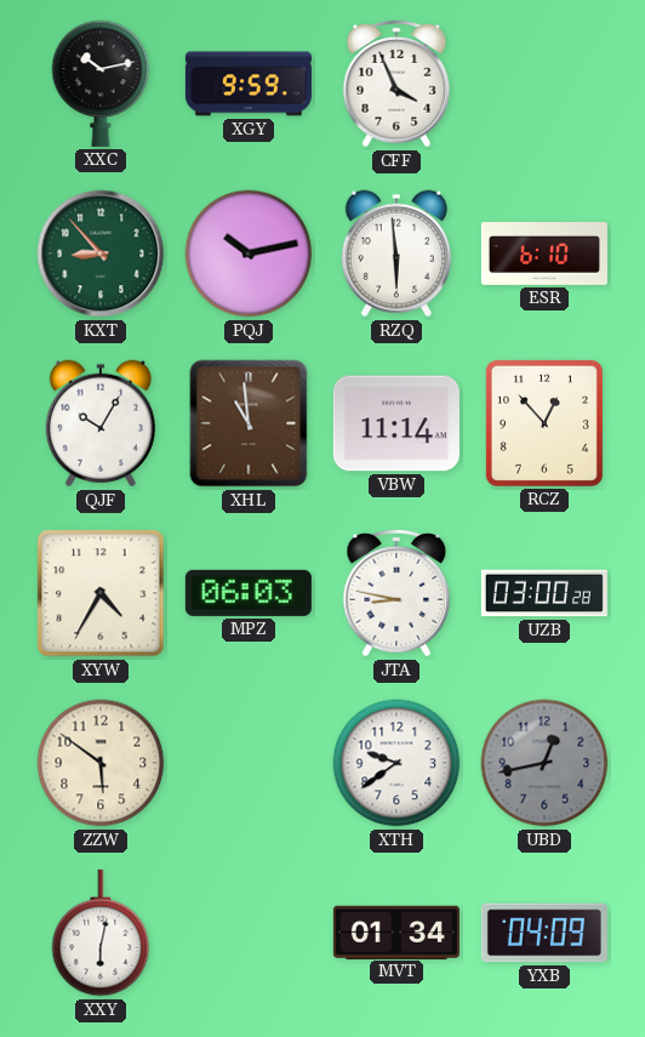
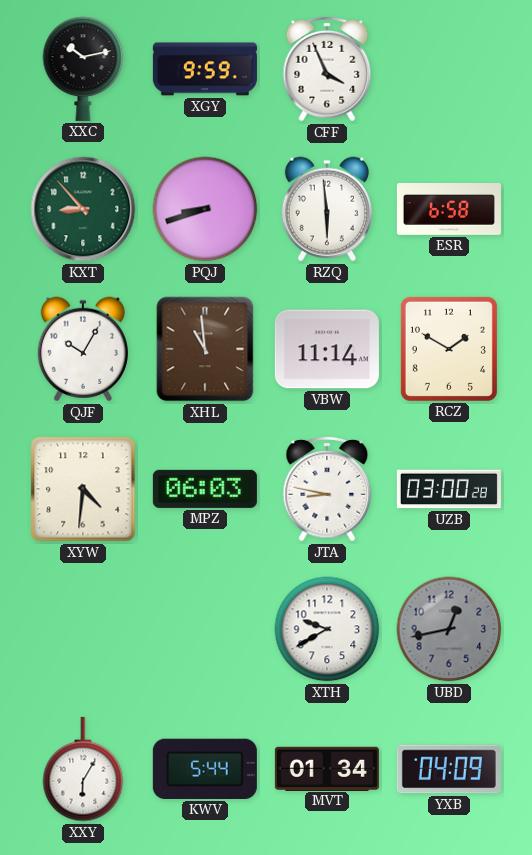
PQJ: 10:13 -> 8:42 (205, 209)
ESR: 6:10 -> 6:58 (449, 210)
RCZ: 12:53 -> 1:50 (449, 349)
XYW: 4:35 -> 4:31 (83, 489)
ZZW: 5:51 -> none (101, 763)
XTH: 9:39 -> 9:40 (327, 629)
XXY: 6:02 -> 6:05 (83, 769)
KWV: none -> 5:44 (205, 769)
